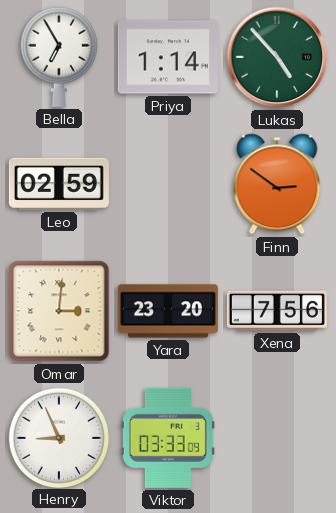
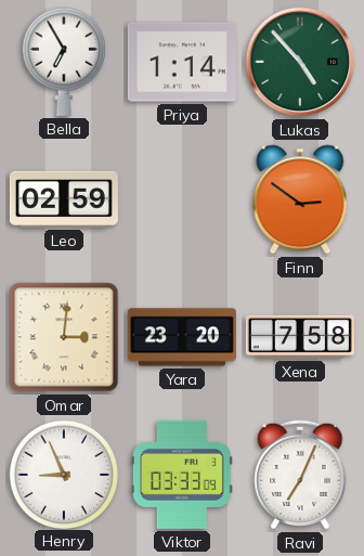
Xena: 7:56 -> 7:58 (300, 337)
Ravi: none -> 7:04 (300, 475)
